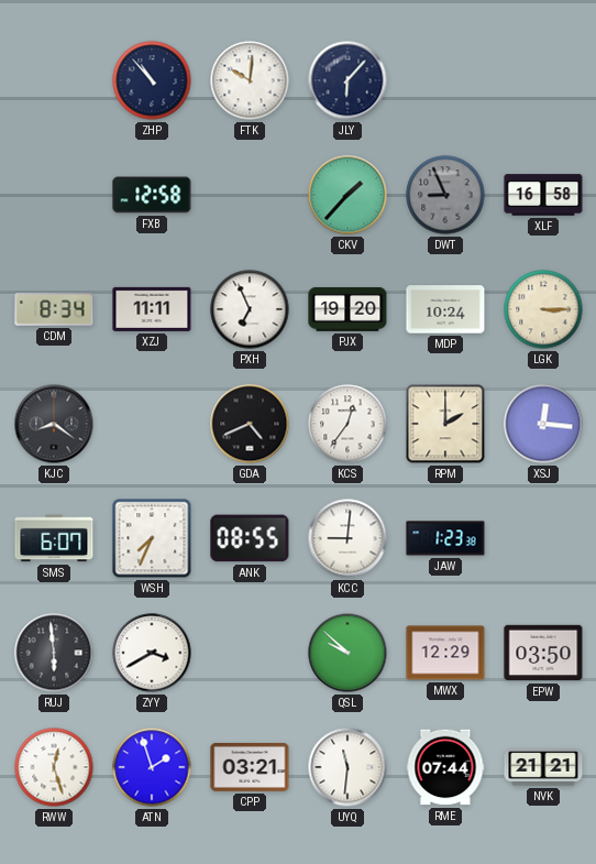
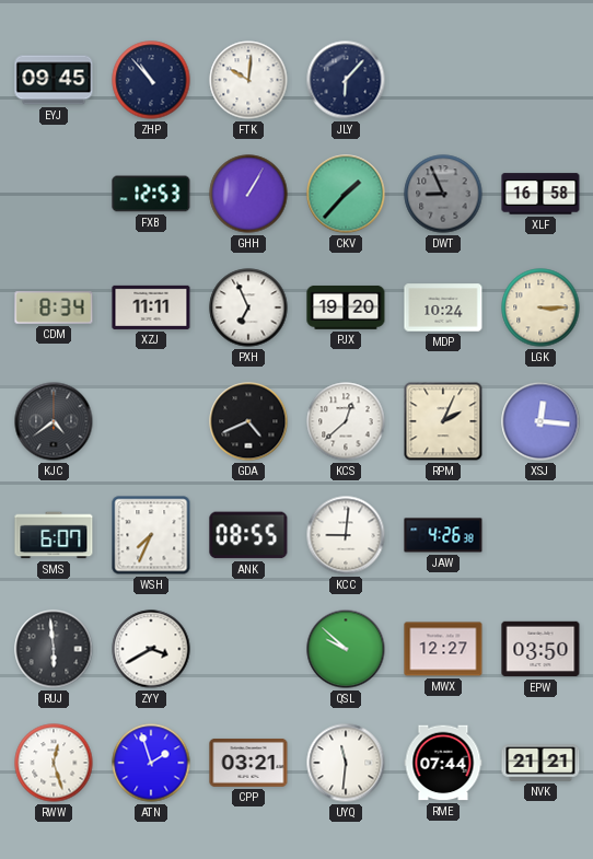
EYJ: none -> 09:45 (54, 80)
FXB: 12:58 -> 12:53 (151, 194)
GHH: none -> 1:05 (248, 194)
KJC: 8:21 -> 4:39 (54, 421)
KCS: 12:36 -> 12:38 (346, 421)
RPM: 2:00 -> 2:04 (443, 421)
JAW: 1:23 -> 4:26 (443, 535)
MWX: 12:29 -> 12:27 (443, 649)
